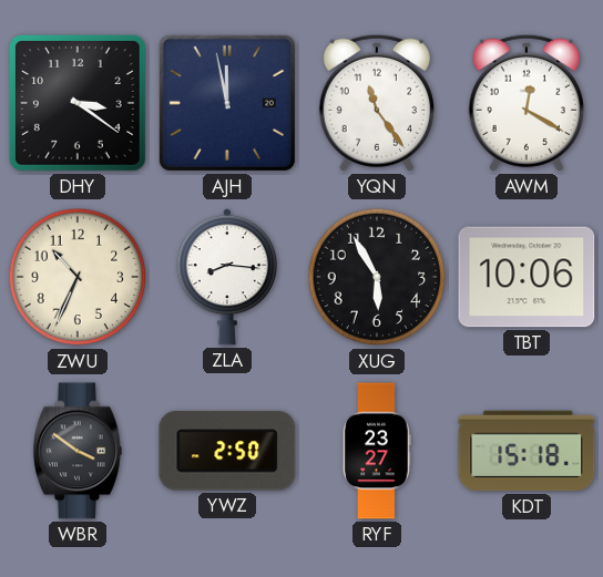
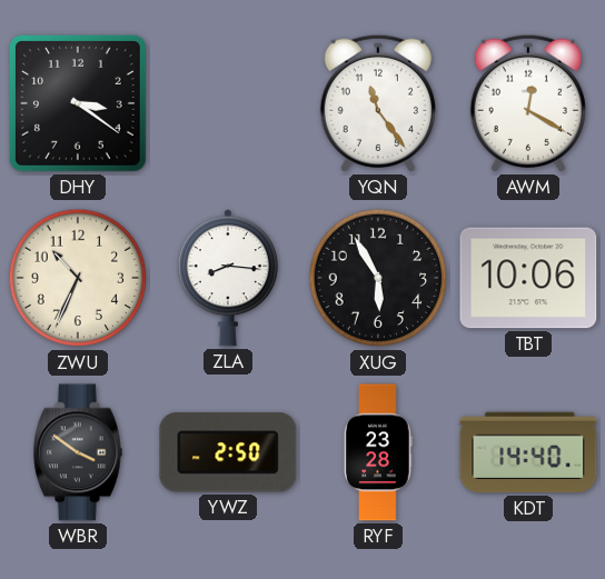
AJH: 11:58 -> none (227, 103)
RYF: 23:27 -> 23:28 (378, 452)
KDT: 15:18 -> 14:40 (528, 452)
